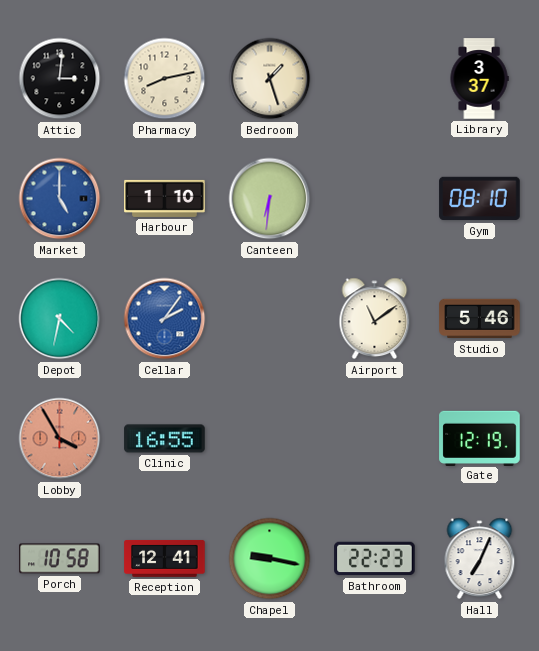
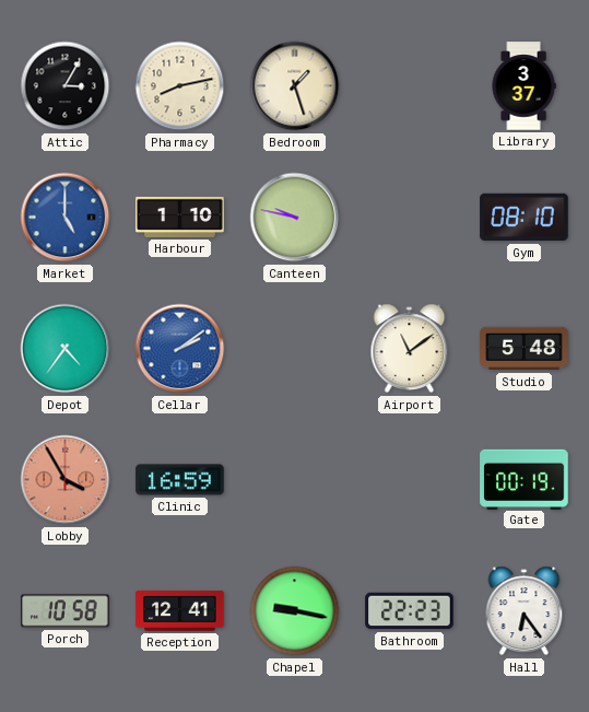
Attic: 3:01 -> 3:05 (66, 86)
Canteen: 6:31 -> 9:47 (295, 218)
Depot: 4:32 -> 4:36 (66, 349)
Cellar: 2:06 -> 2:09 (180, 349)
Studio: 5:46 -> 5:48 (525, 349)
Clinic: 16:55 -> 16:59 (180, 480)
Gate: 12:19 -> 00:19 (525, 479)
Hall: 7:04 -> 6:24 (525, 611)
